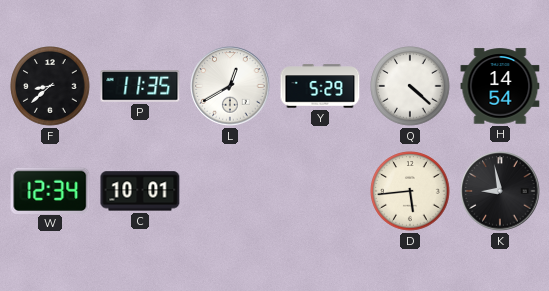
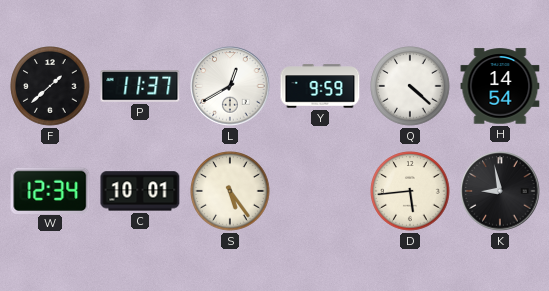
F: 8:38 -> 1:38 (50, 86)
P: 11:35 -> 11:37 (140, 86)
Y: 5:29 -> 9:59 (320, 86)
S: none -> 5:24 (230, 191)
